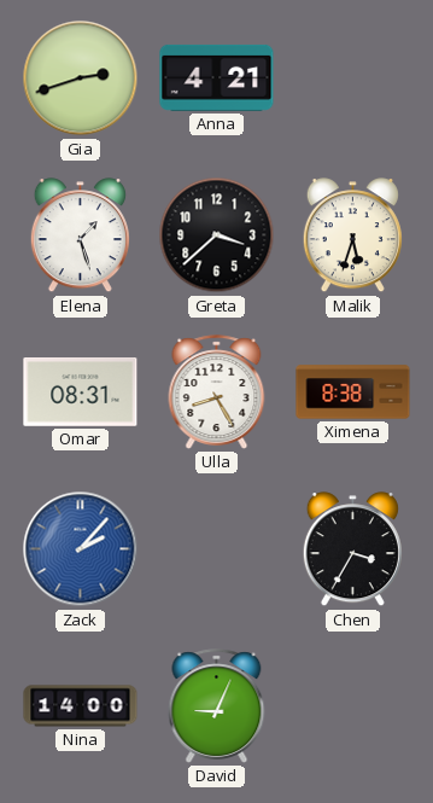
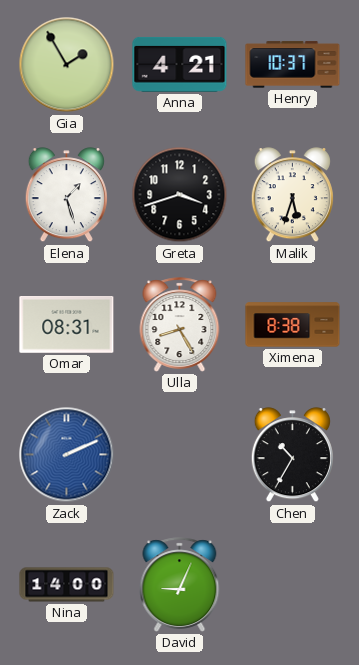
Gia: 2:42 -> 1:55 (67, 65)
Henry: none -> 10:37 (293, 65)
Greta: 3:38 -> 3:42 (180, 195)
Zack: 2:07 -> 2:11 (67, 455)
Chen: 3:35 -> 10:35 (292, 455)
